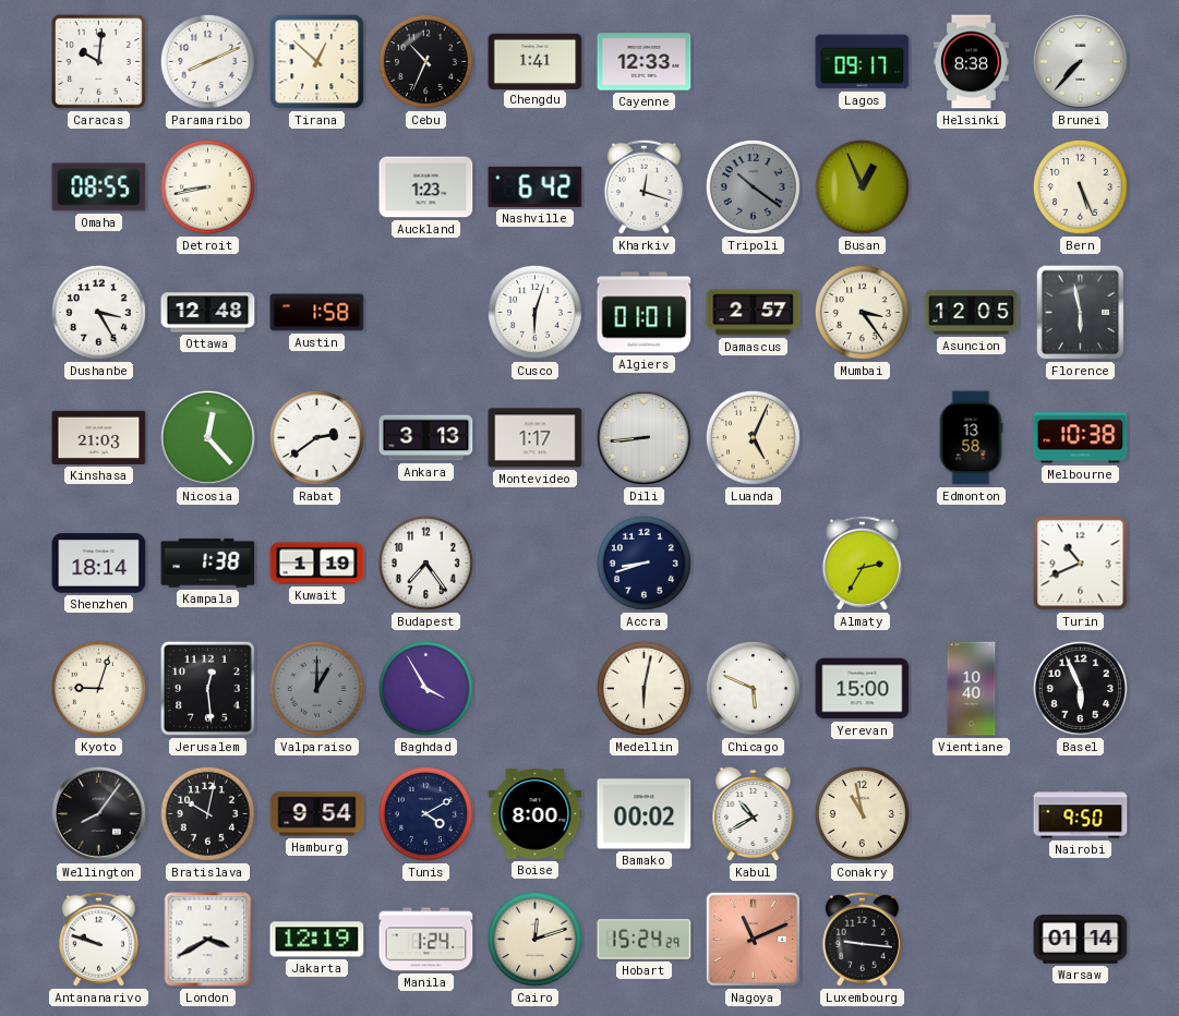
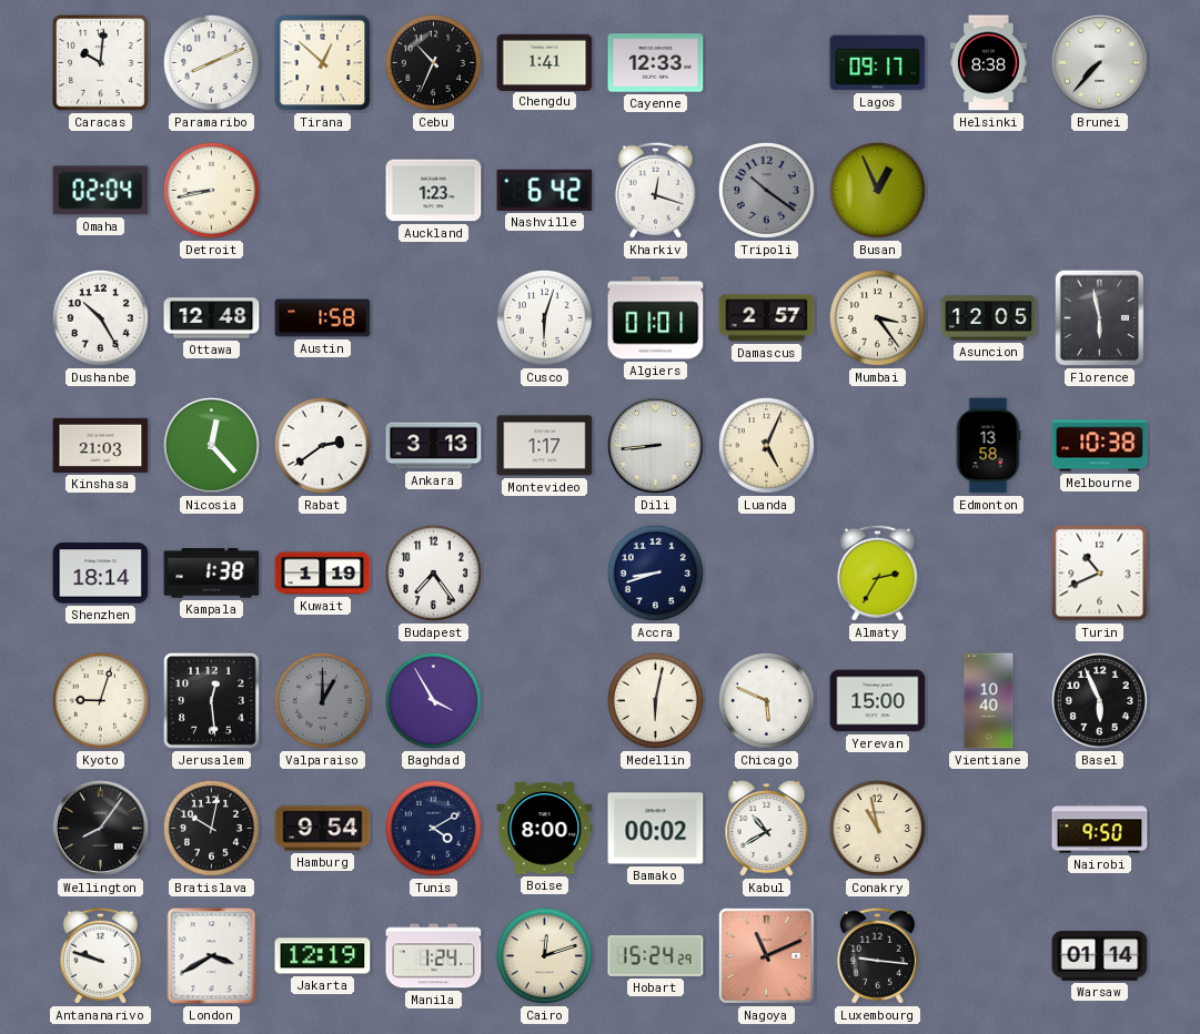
Omaha: 08:55 -> 02:04 (101, 191)
Bern: 5:26 -> none (1080, 186)
Dushanbe: 3:25 -> 10:25 (100, 317)
